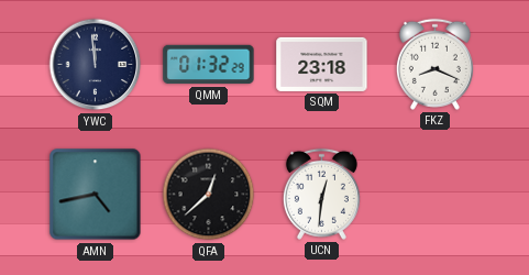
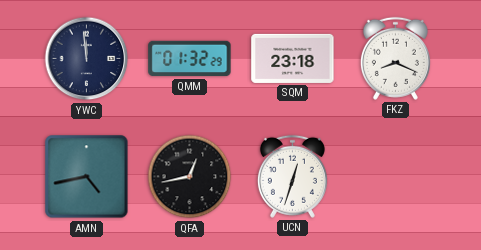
QFA: 12:38 -> 12:43 (190, 177)
UCN: 12:31 -> 12:33 (292, 176)
